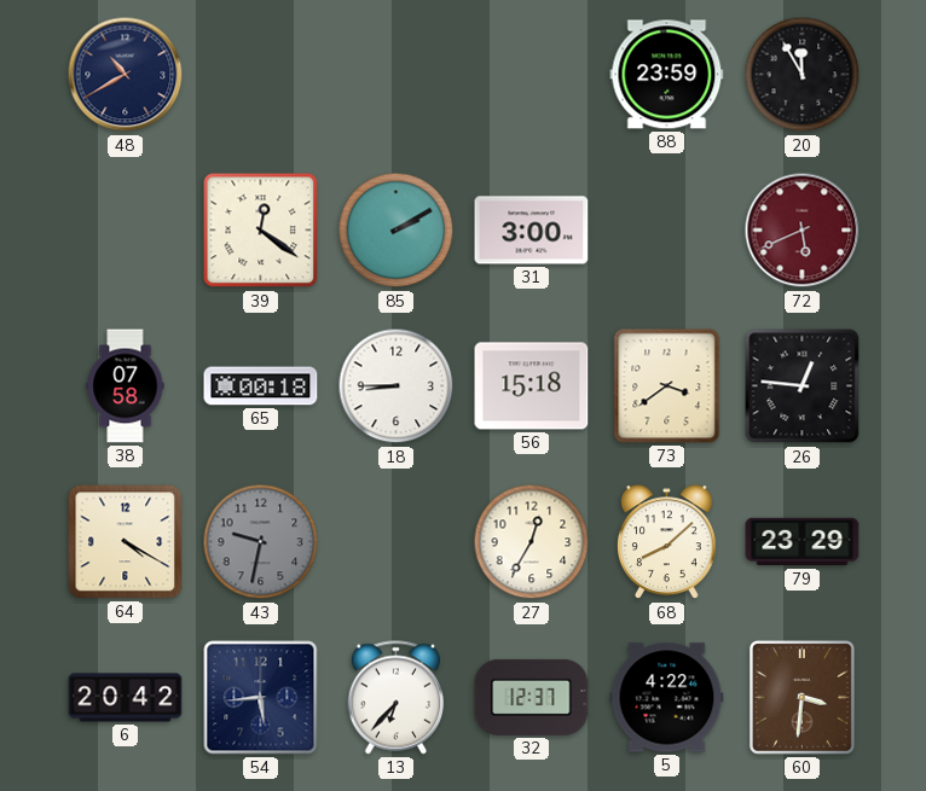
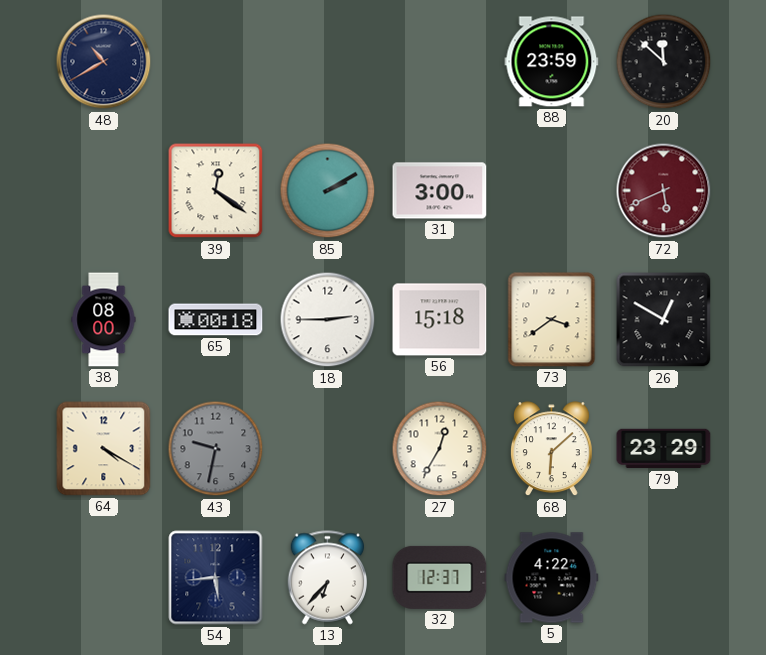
20: 11:55 -> 11:52 (664, 62)
38: 07:58 -> 08:00 (104, 320)
18: 8:45 -> 2:45 (328, 320)
26: 12:46 -> 12:50 (664, 320)
68: 8:08 -> 6:08 (551, 449)
6: 20:42 -> none (126, 698)
60: 3:31 -> none (801, 697)
